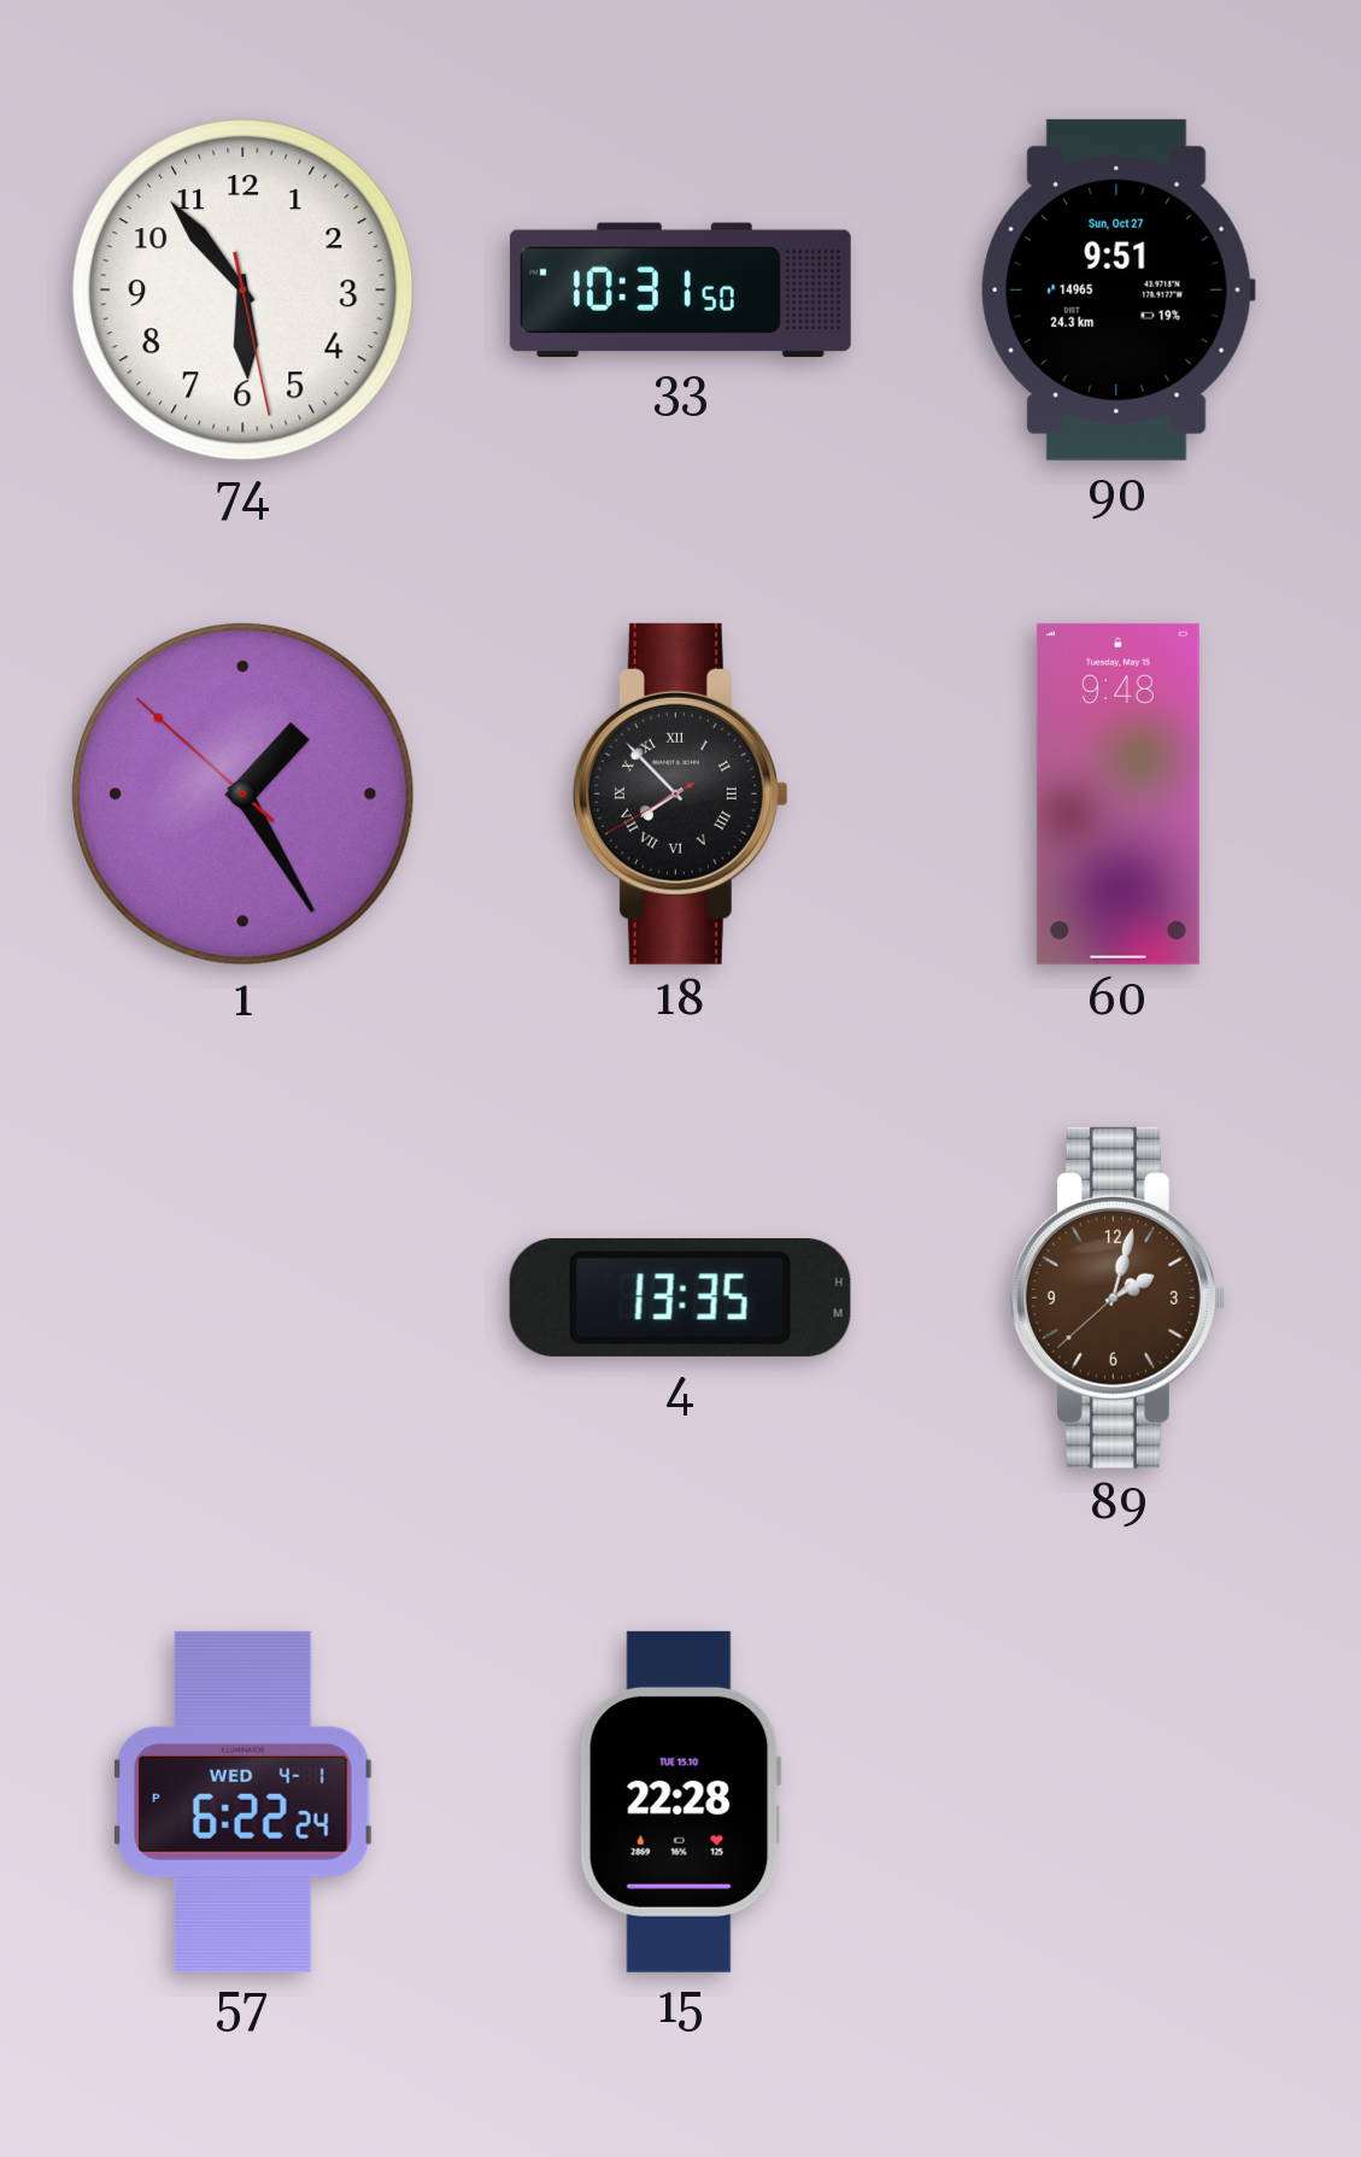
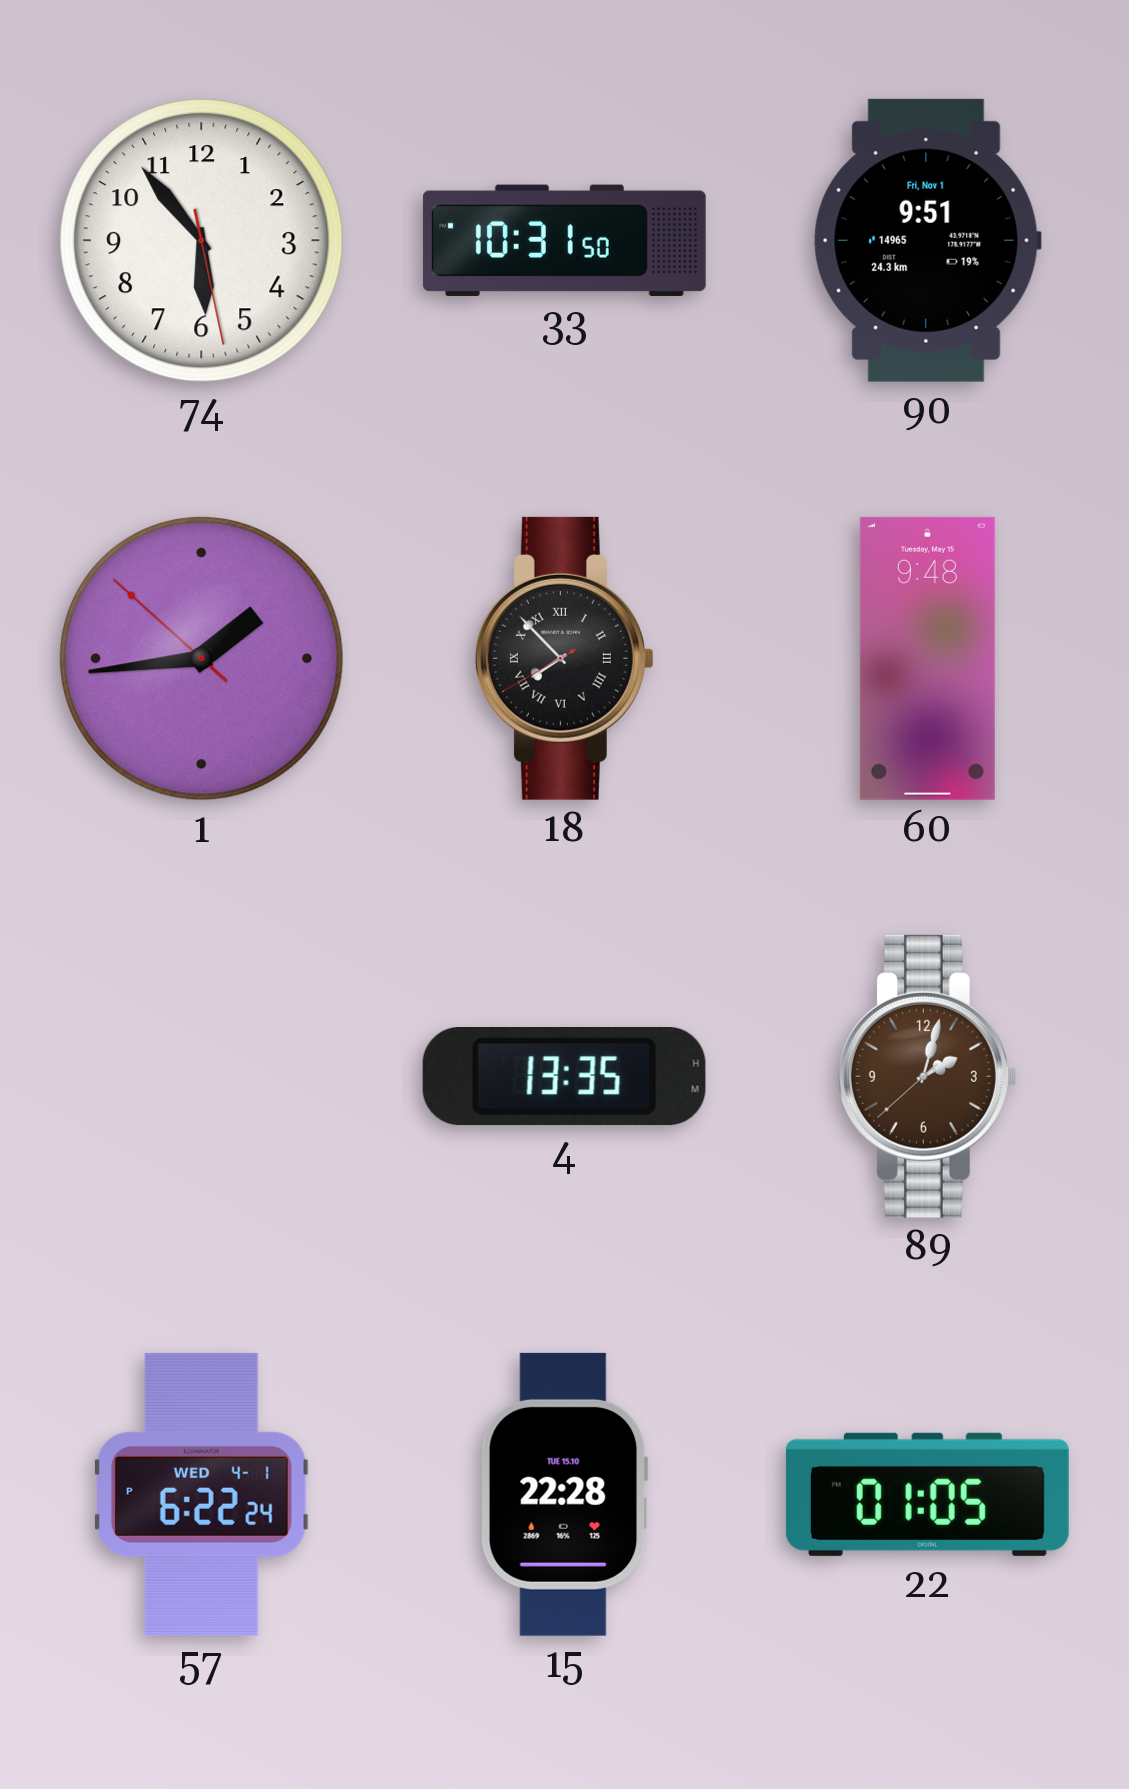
90 date: Sun, Oct 27 -> Fri, Nov 1 (927, 240)
1: 1:24 -> 1:43 (202, 659)
22: none -> 01:05 (927, 1494)
